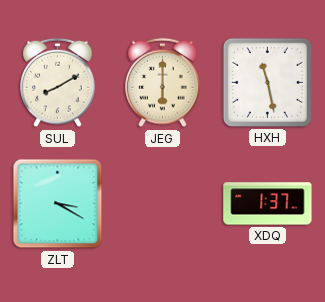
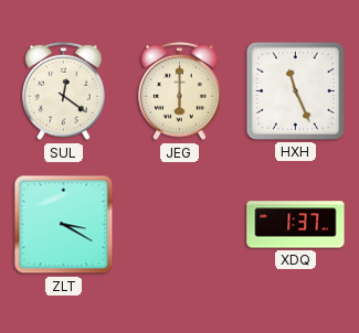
SUL: 8:10 -> 12:21 (64, 92)
HXH: 11:28 -> 11:26 (295, 90)
